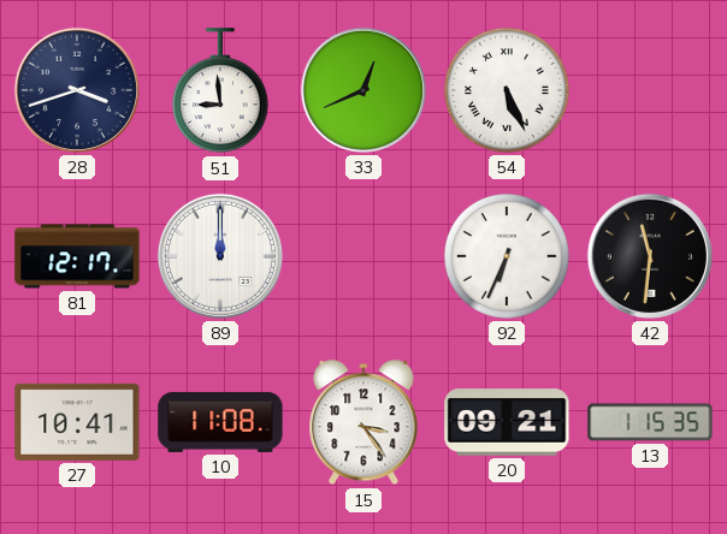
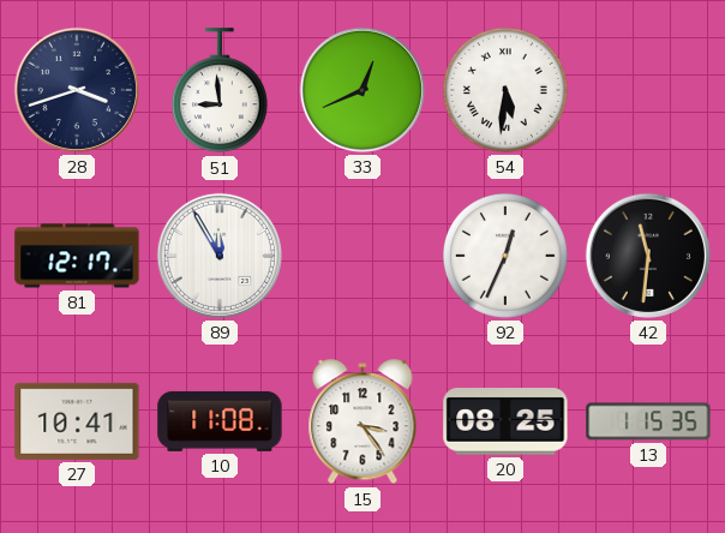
54: 5:26 -> 5:31 (505, 90)
89: 12:00 -> 11:55 (220, 256)
92: 6:34 -> 12:34 (505, 256)
20: 09:21 -> 08:25 (505, 421)
